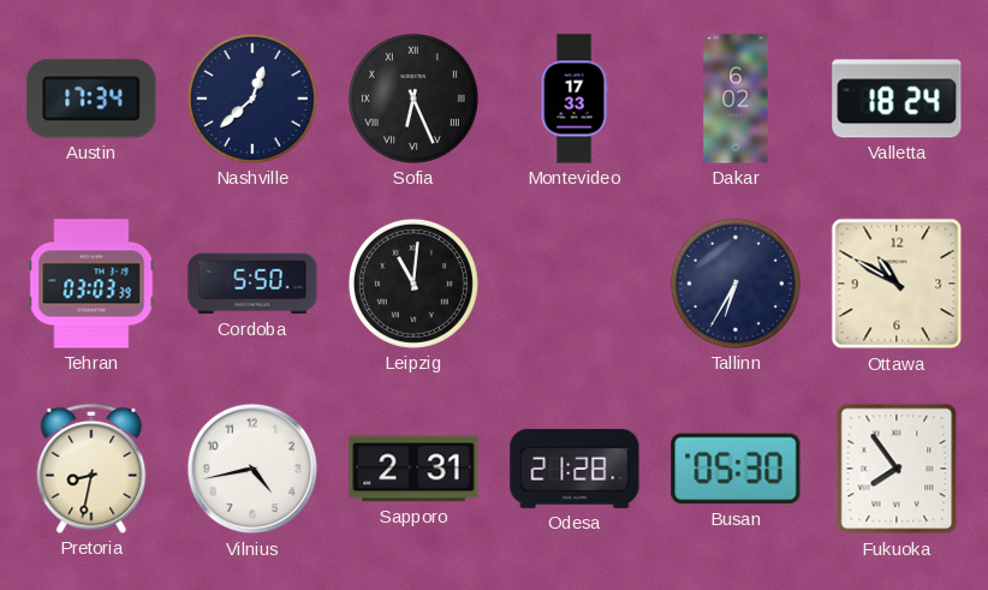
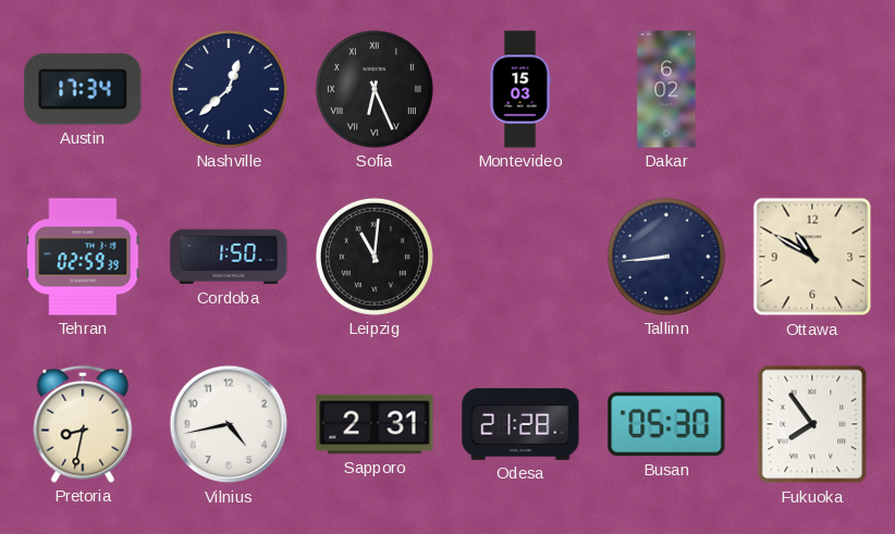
Montevideo: 17:33 -> 15:03 (520, 89)
Valletta: 18:24 -> none (897, 99)
Tehran: 03:03 -> 02:59 (83, 257)
Cordoba: 5:50 -> 1:50 (229, 257)
Tallinn: 6:35 -> 8:44 (666, 257)
